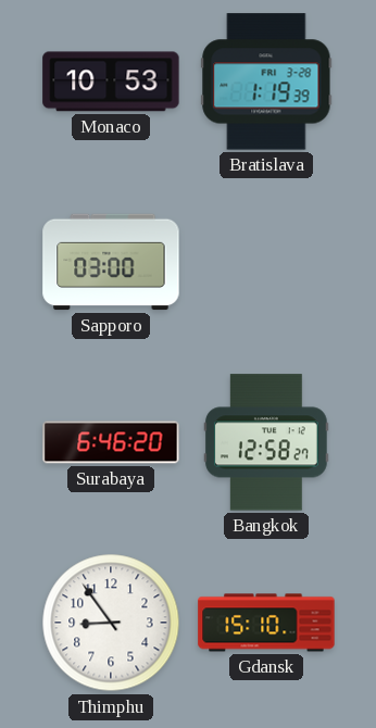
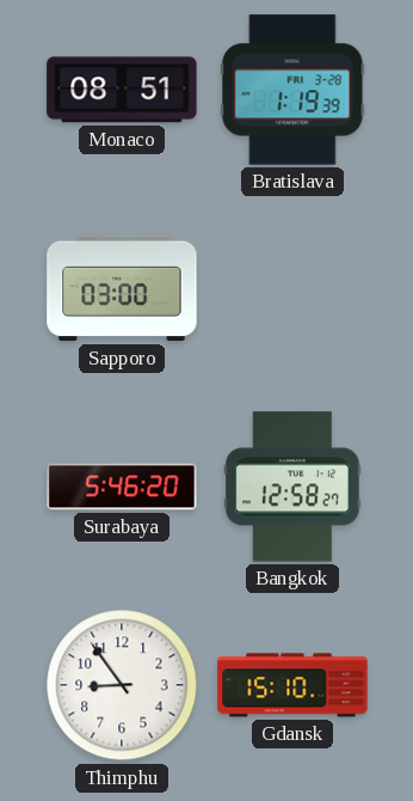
Monaco: 10:53 -> 08:51 (122, 90)
Surabaya: 6:46 -> 5:46 (122, 487)
